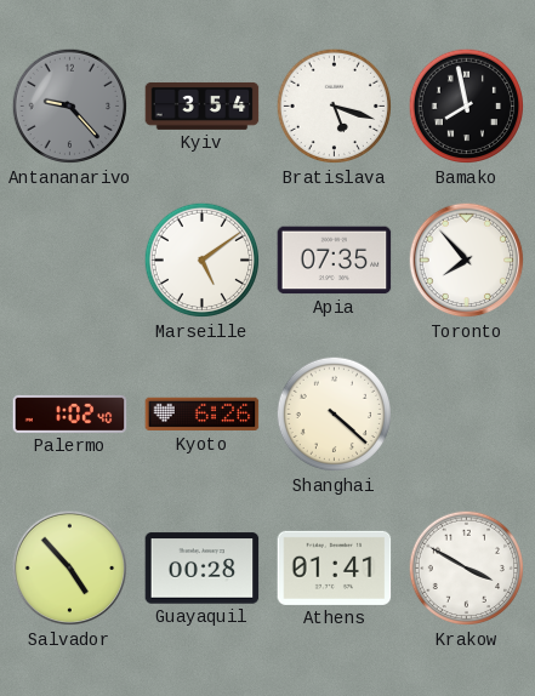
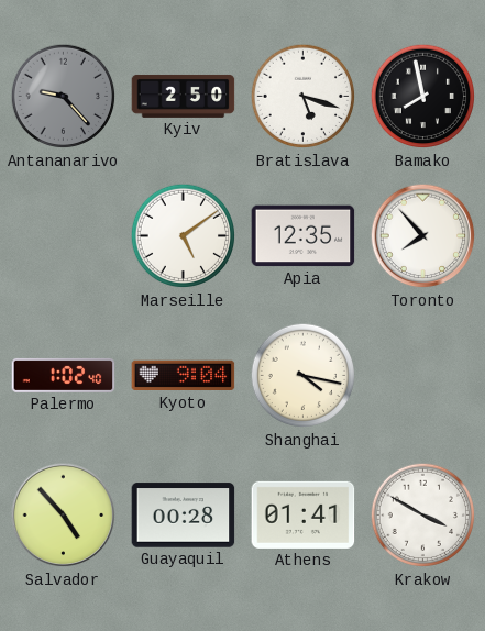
Kyiv: 3:54 -> 2:50 (184, 96)
Apia: 07:35 -> 12:35 (304, 236)
Kyoto: 6:26 -> 9:04 (184, 376)
Shanghai: 4:22 -> 4:17 (304, 376)
